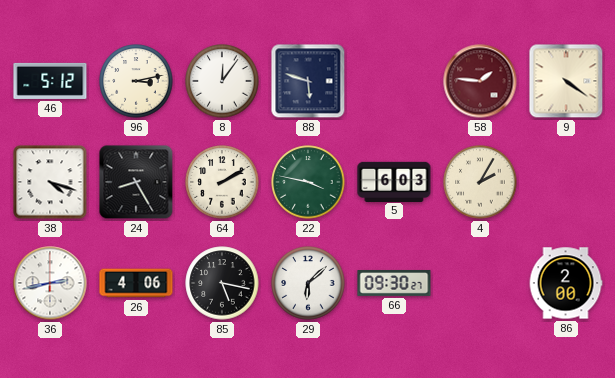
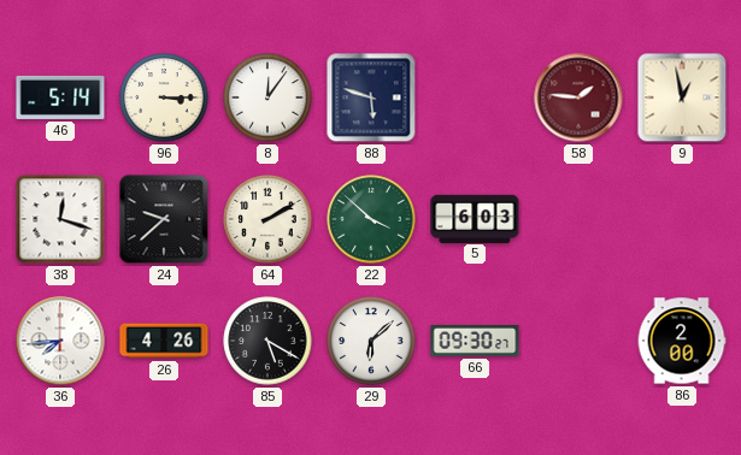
46: 5:12 -> 5:14 (60, 97)
96: 3:13 -> 3:15 (164, 97)
9: 4:21 -> 12:58 (682, 97)
38: 4:18 -> 12:18 (60, 219)
24: 8:25 -> 9:38 (164, 219)
22: 3:47 -> 3:52 (371, 219)
4: 2:05 -> none (480, 182)
36: 2:43 -> 7:44 (60, 341)
26: 4:06 -> 4:26 (164, 341)
85: 5:17 -> 5:20 (267, 341)
